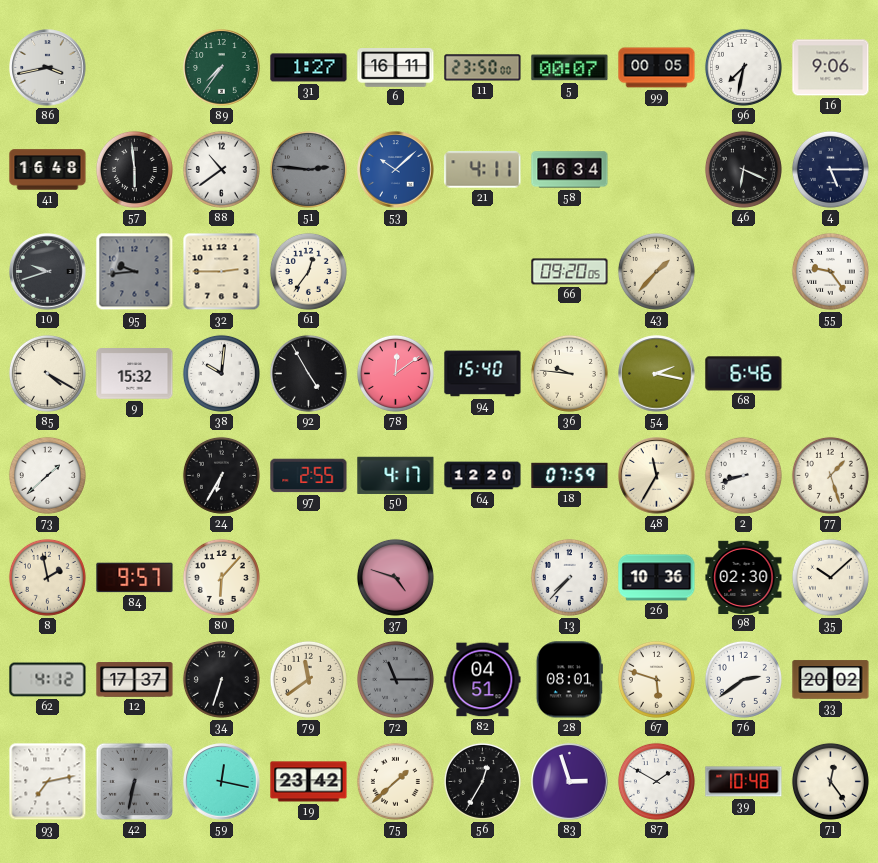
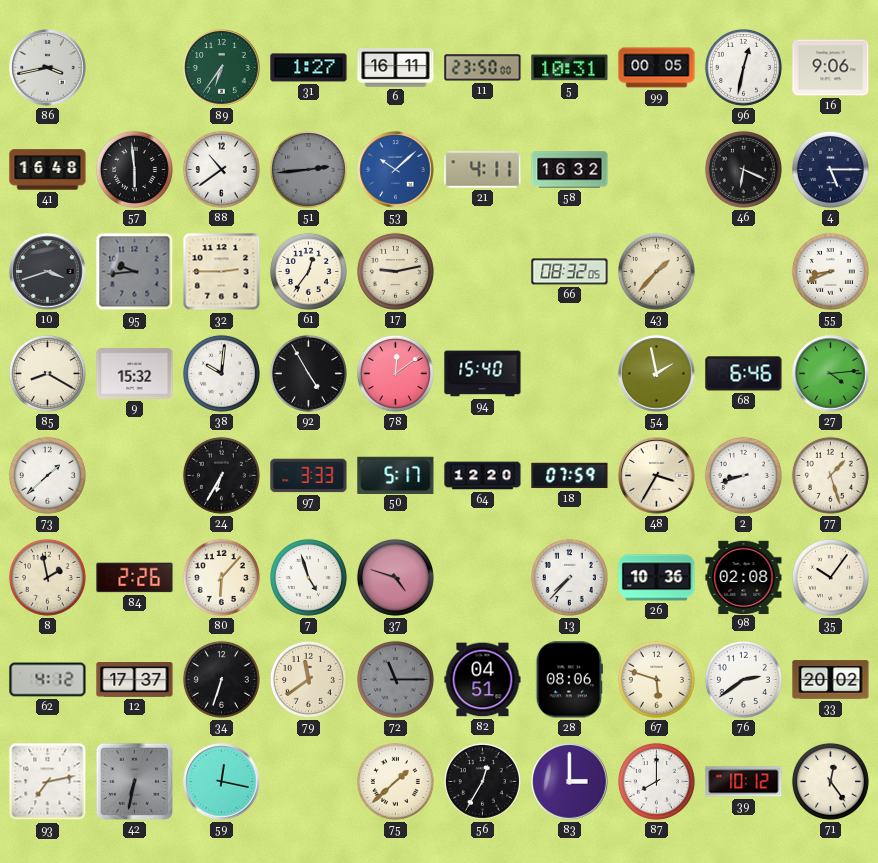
89: 7:36 -> 6:36 (222, 68)
5: 00:07 -> 10:31 (570, 68)
96: 7:32 -> 12:32 (743, 67)
51: 2:46 -> 2:44 (308, 169)
58: 16:34 -> 16:32 (570, 170)
10: 9:42 -> 3:42 (48, 272)
17: none -> 9:13 (395, 271)
66: 09:20 -> 08:32 (570, 272)
55: 9:24 -> 8:41 (830, 271)
85: 4:20 -> 8:20 (47, 373)
36: 9:46 -> none (569, 373)
54: 2:17 -> 1:58 (657, 374)
27: none -> 4:14 (831, 374)
97: 2:55 -> 3:33 (309, 476)
50: 4:17 -> 5:17 (396, 475)
48: 11:35 -> 3:35 (657, 476)
84: 9:57 -> 2:26 (135, 578)
7: none -> 4:57 (308, 577)
98: 02:30 -> 02:08 (744, 577)
35: 10:08 -> 10:06 (830, 577)
28: 08:01 -> 08:06 (569, 680)
19: 23:42 -> none (309, 782)
83: 2:57 -> 3:00 (570, 782)
87: 1:50 -> 8:00 (656, 781)
39: 10:48 -> 10:12 (744, 782)
